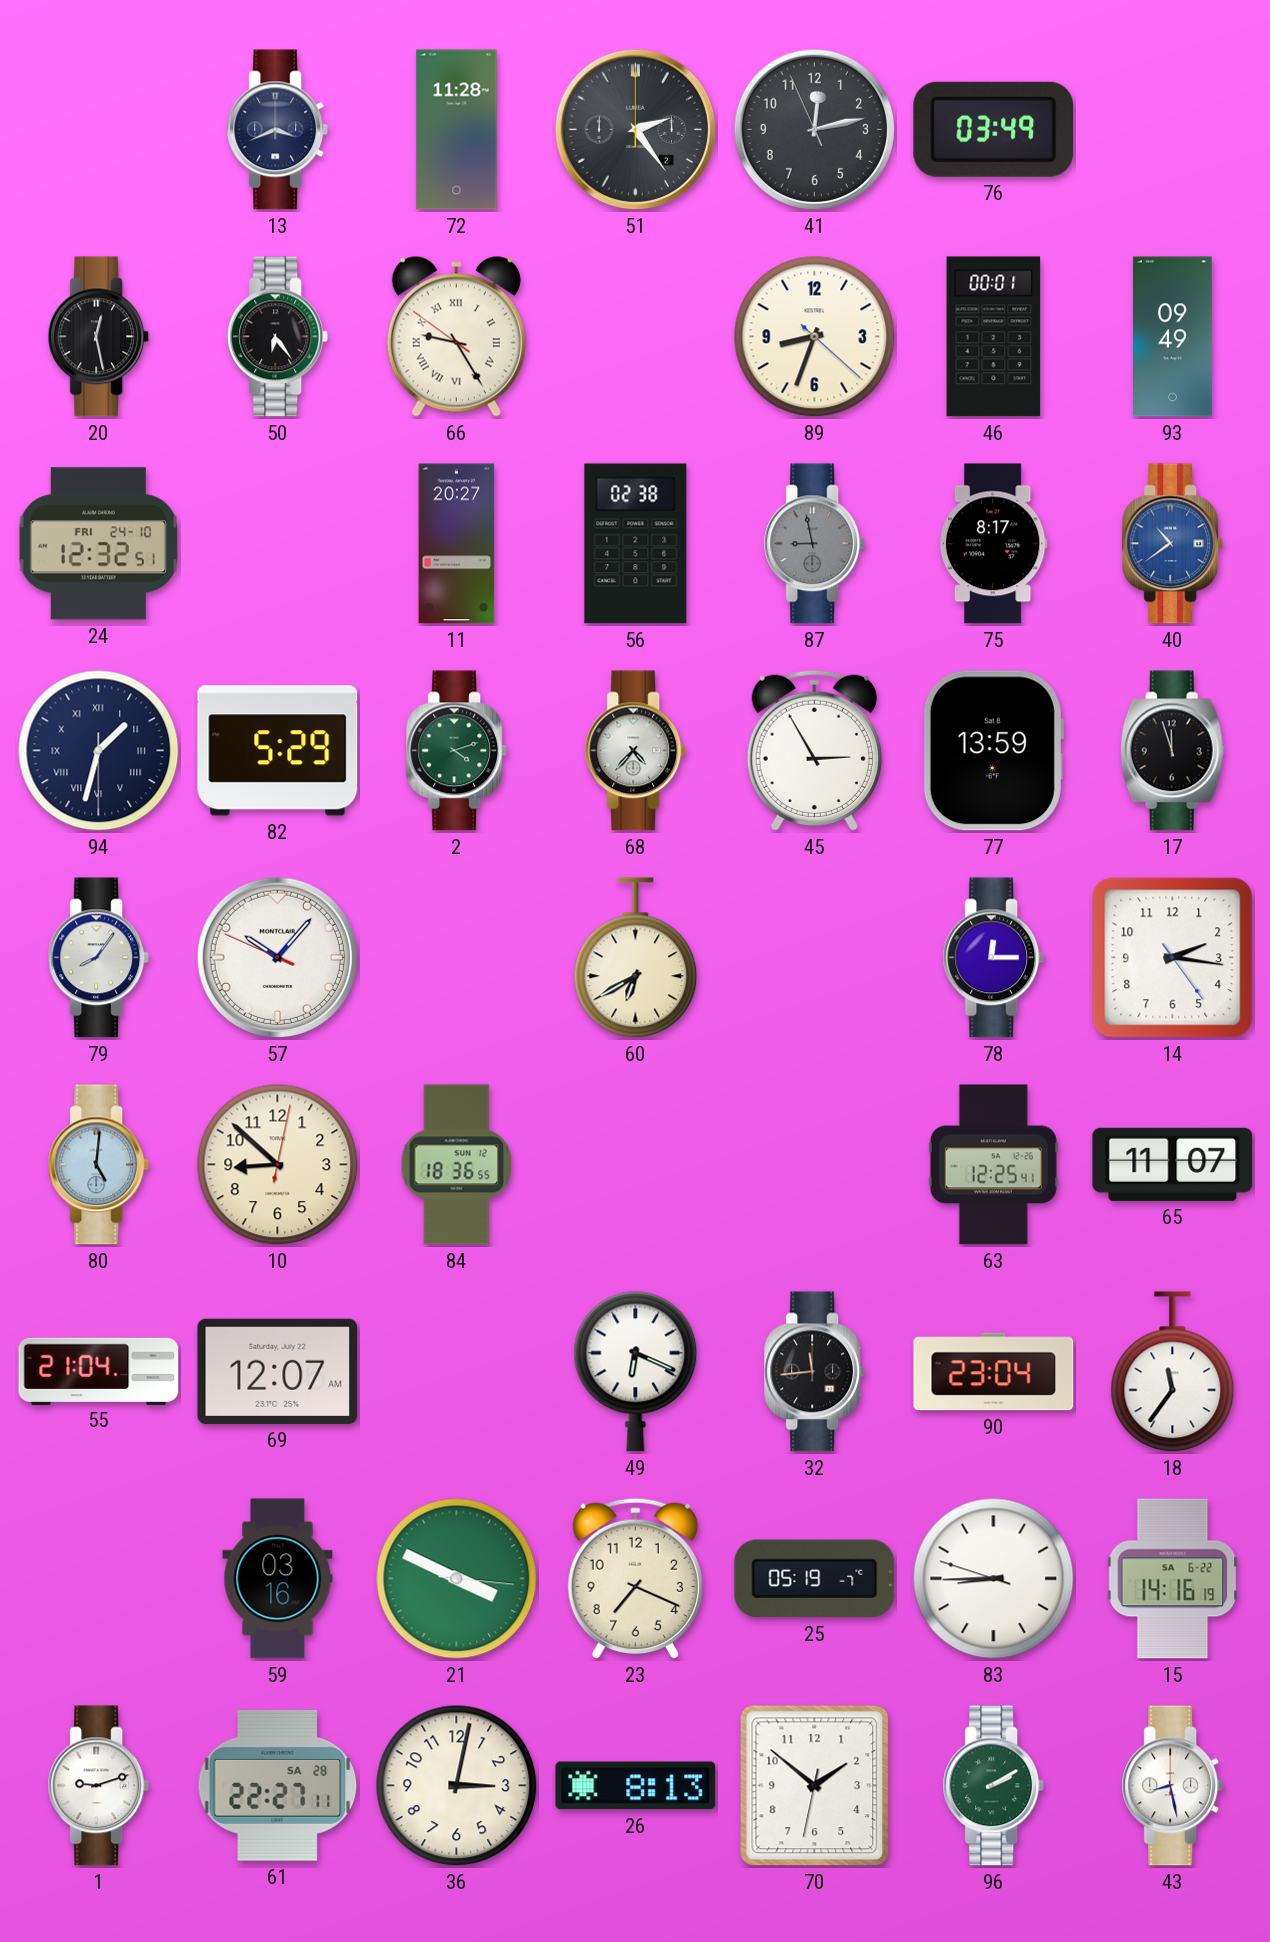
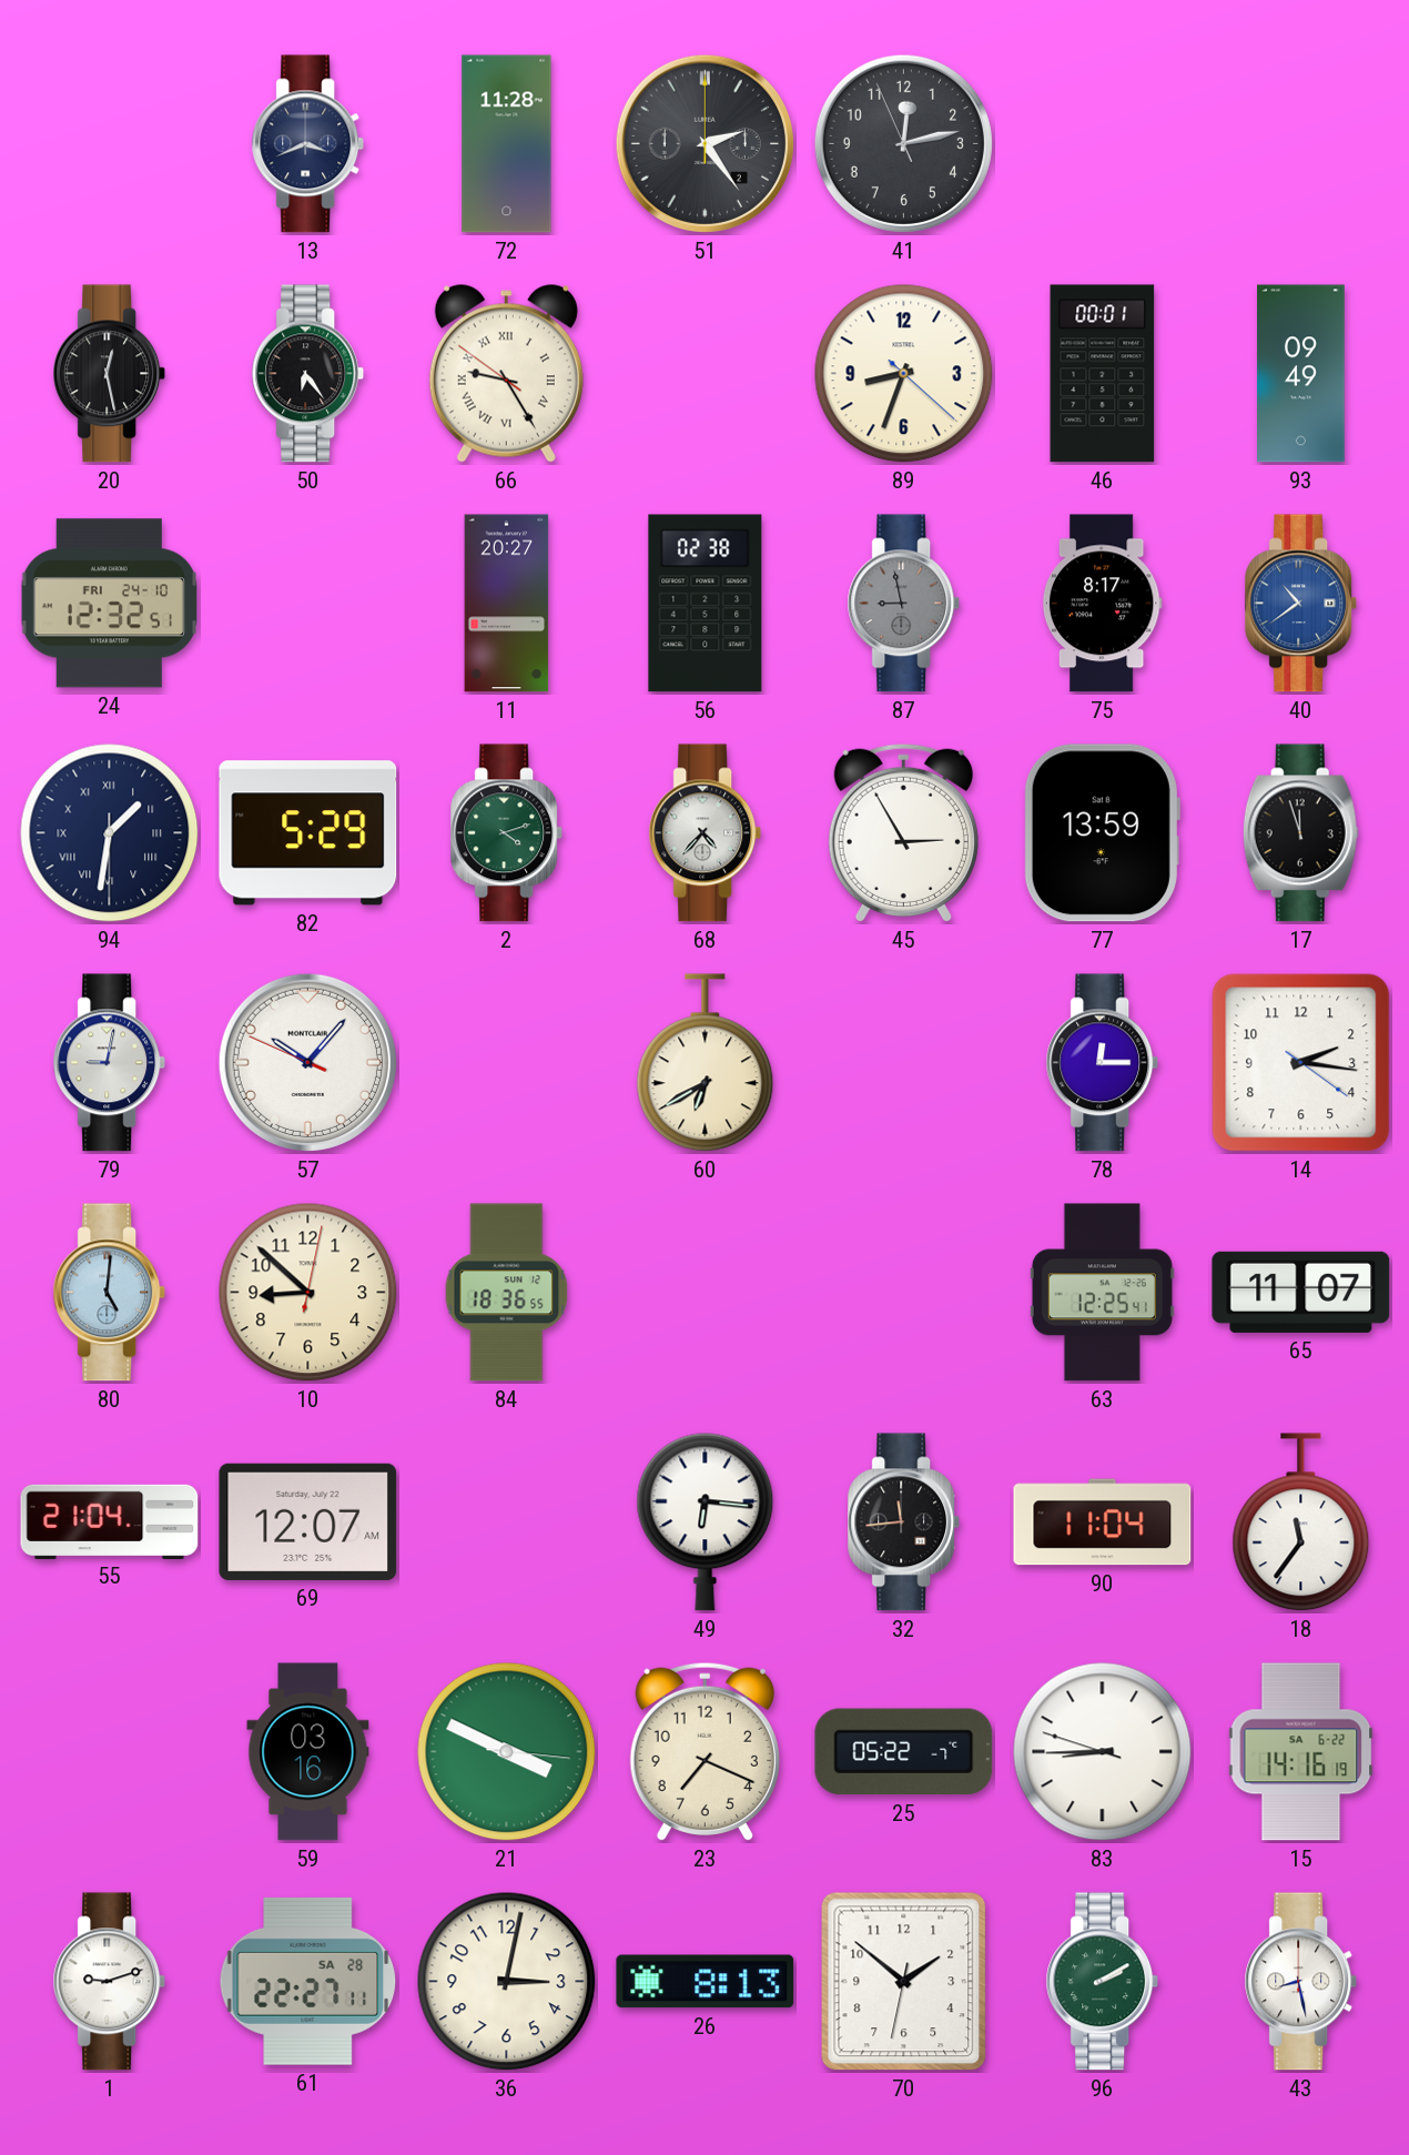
76: 03:49 -> none (994, 129)
94: 1:32 -> 1:31 (110, 833)
79: 8:06 -> 9:02 (110, 1063)
14: 2:16:24 -> 2:16:21 (1301, 1063)
49: 6:19 -> 6:16 (706, 1521)
90: 23:04 -> 11:04 (1103, 1522)
25: 05:19 -> 05:22 (904, 1752)
